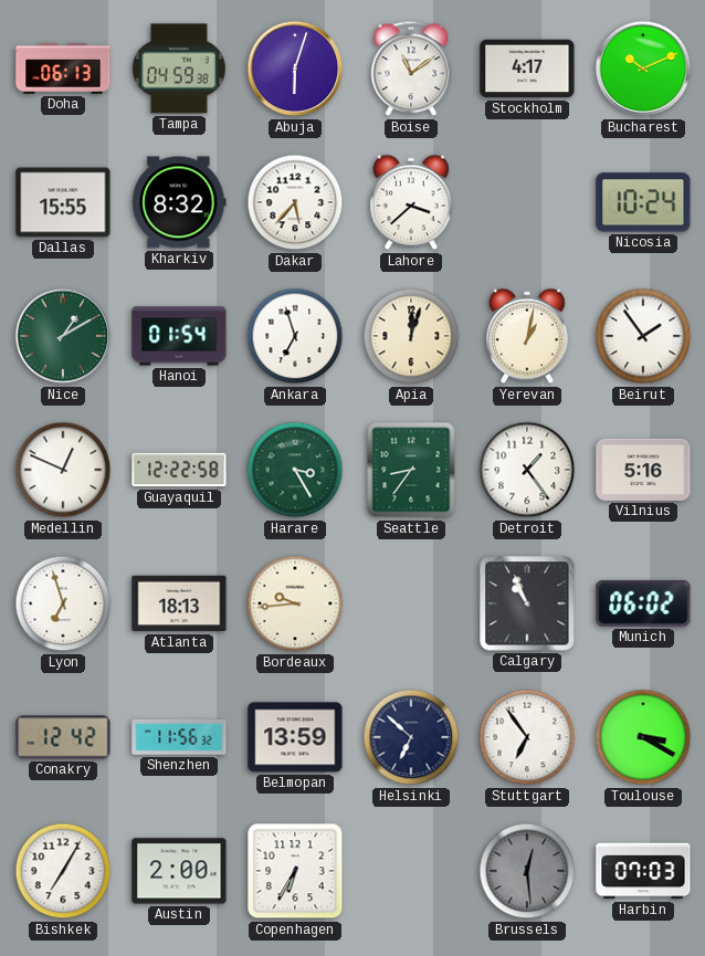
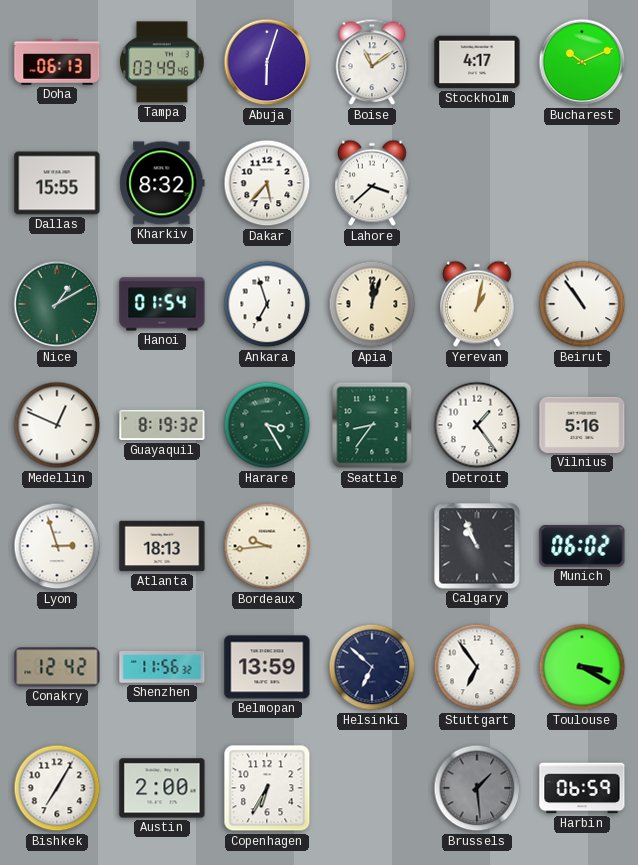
Tampa: 04:59 -> 03:49 (162, 62)
Nicosia: 10:24 -> none (643, 202)
Beirut: 1:54 -> 10:54 (582, 304)
Guayaquil: 12:22 -> 8:19 (162, 425)
Lyon: 6:57 -> 2:57 (57, 546)
Brussels: 12:29 -> 1:29 (477, 788)
Harbin: 07:03 -> 06:59 (582, 788)
